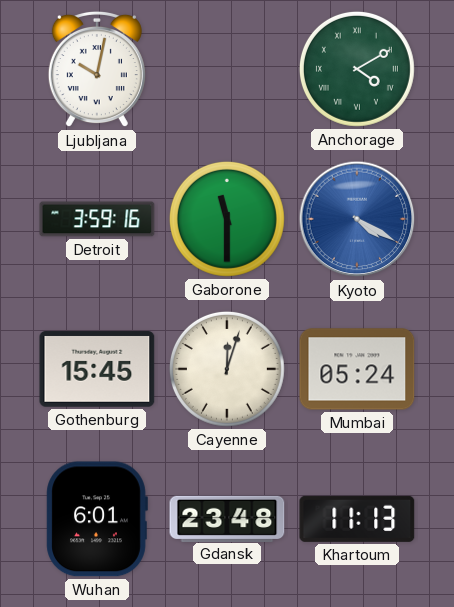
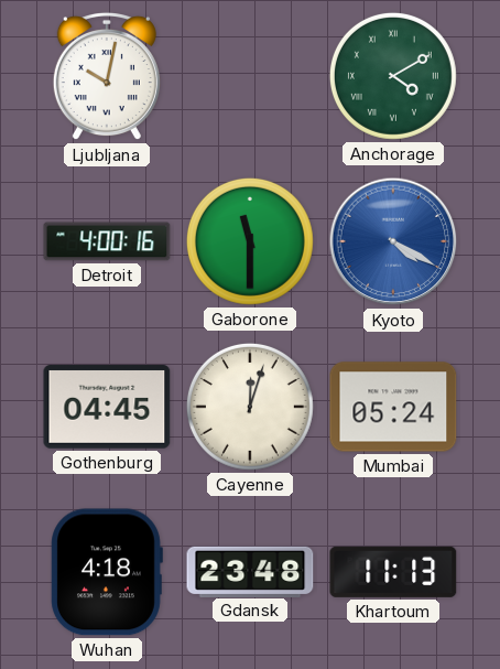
Detroit: 3:59 -> 4:00 (107, 241)
Gothenburg: 15:45 -> 04:45 (107, 407)
Wuhan: 6:01 -> 4:18 (107, 572)
